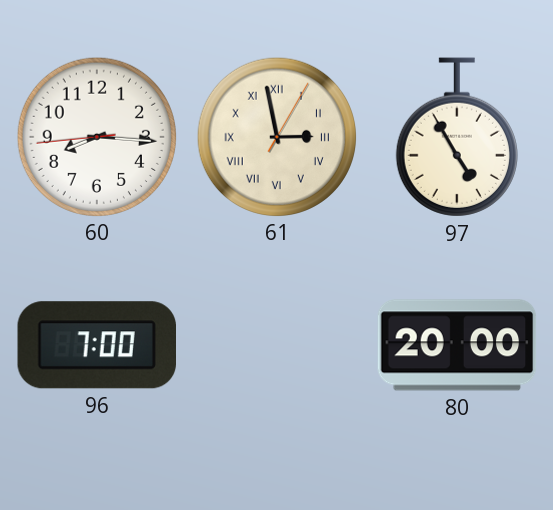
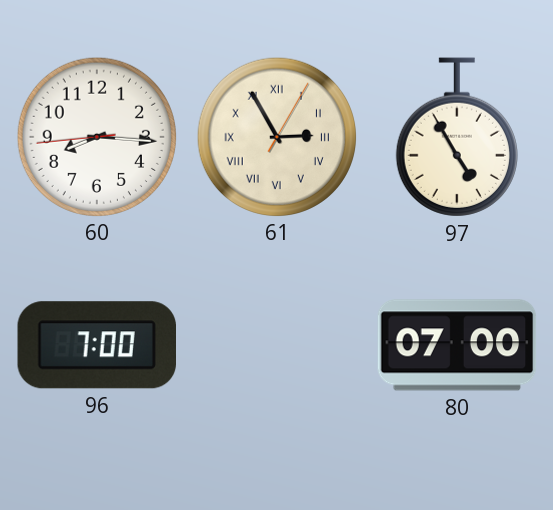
61: 2:58 -> 2:55 (276, 136)
80: 20:00 -> 07:00 (457, 345)
